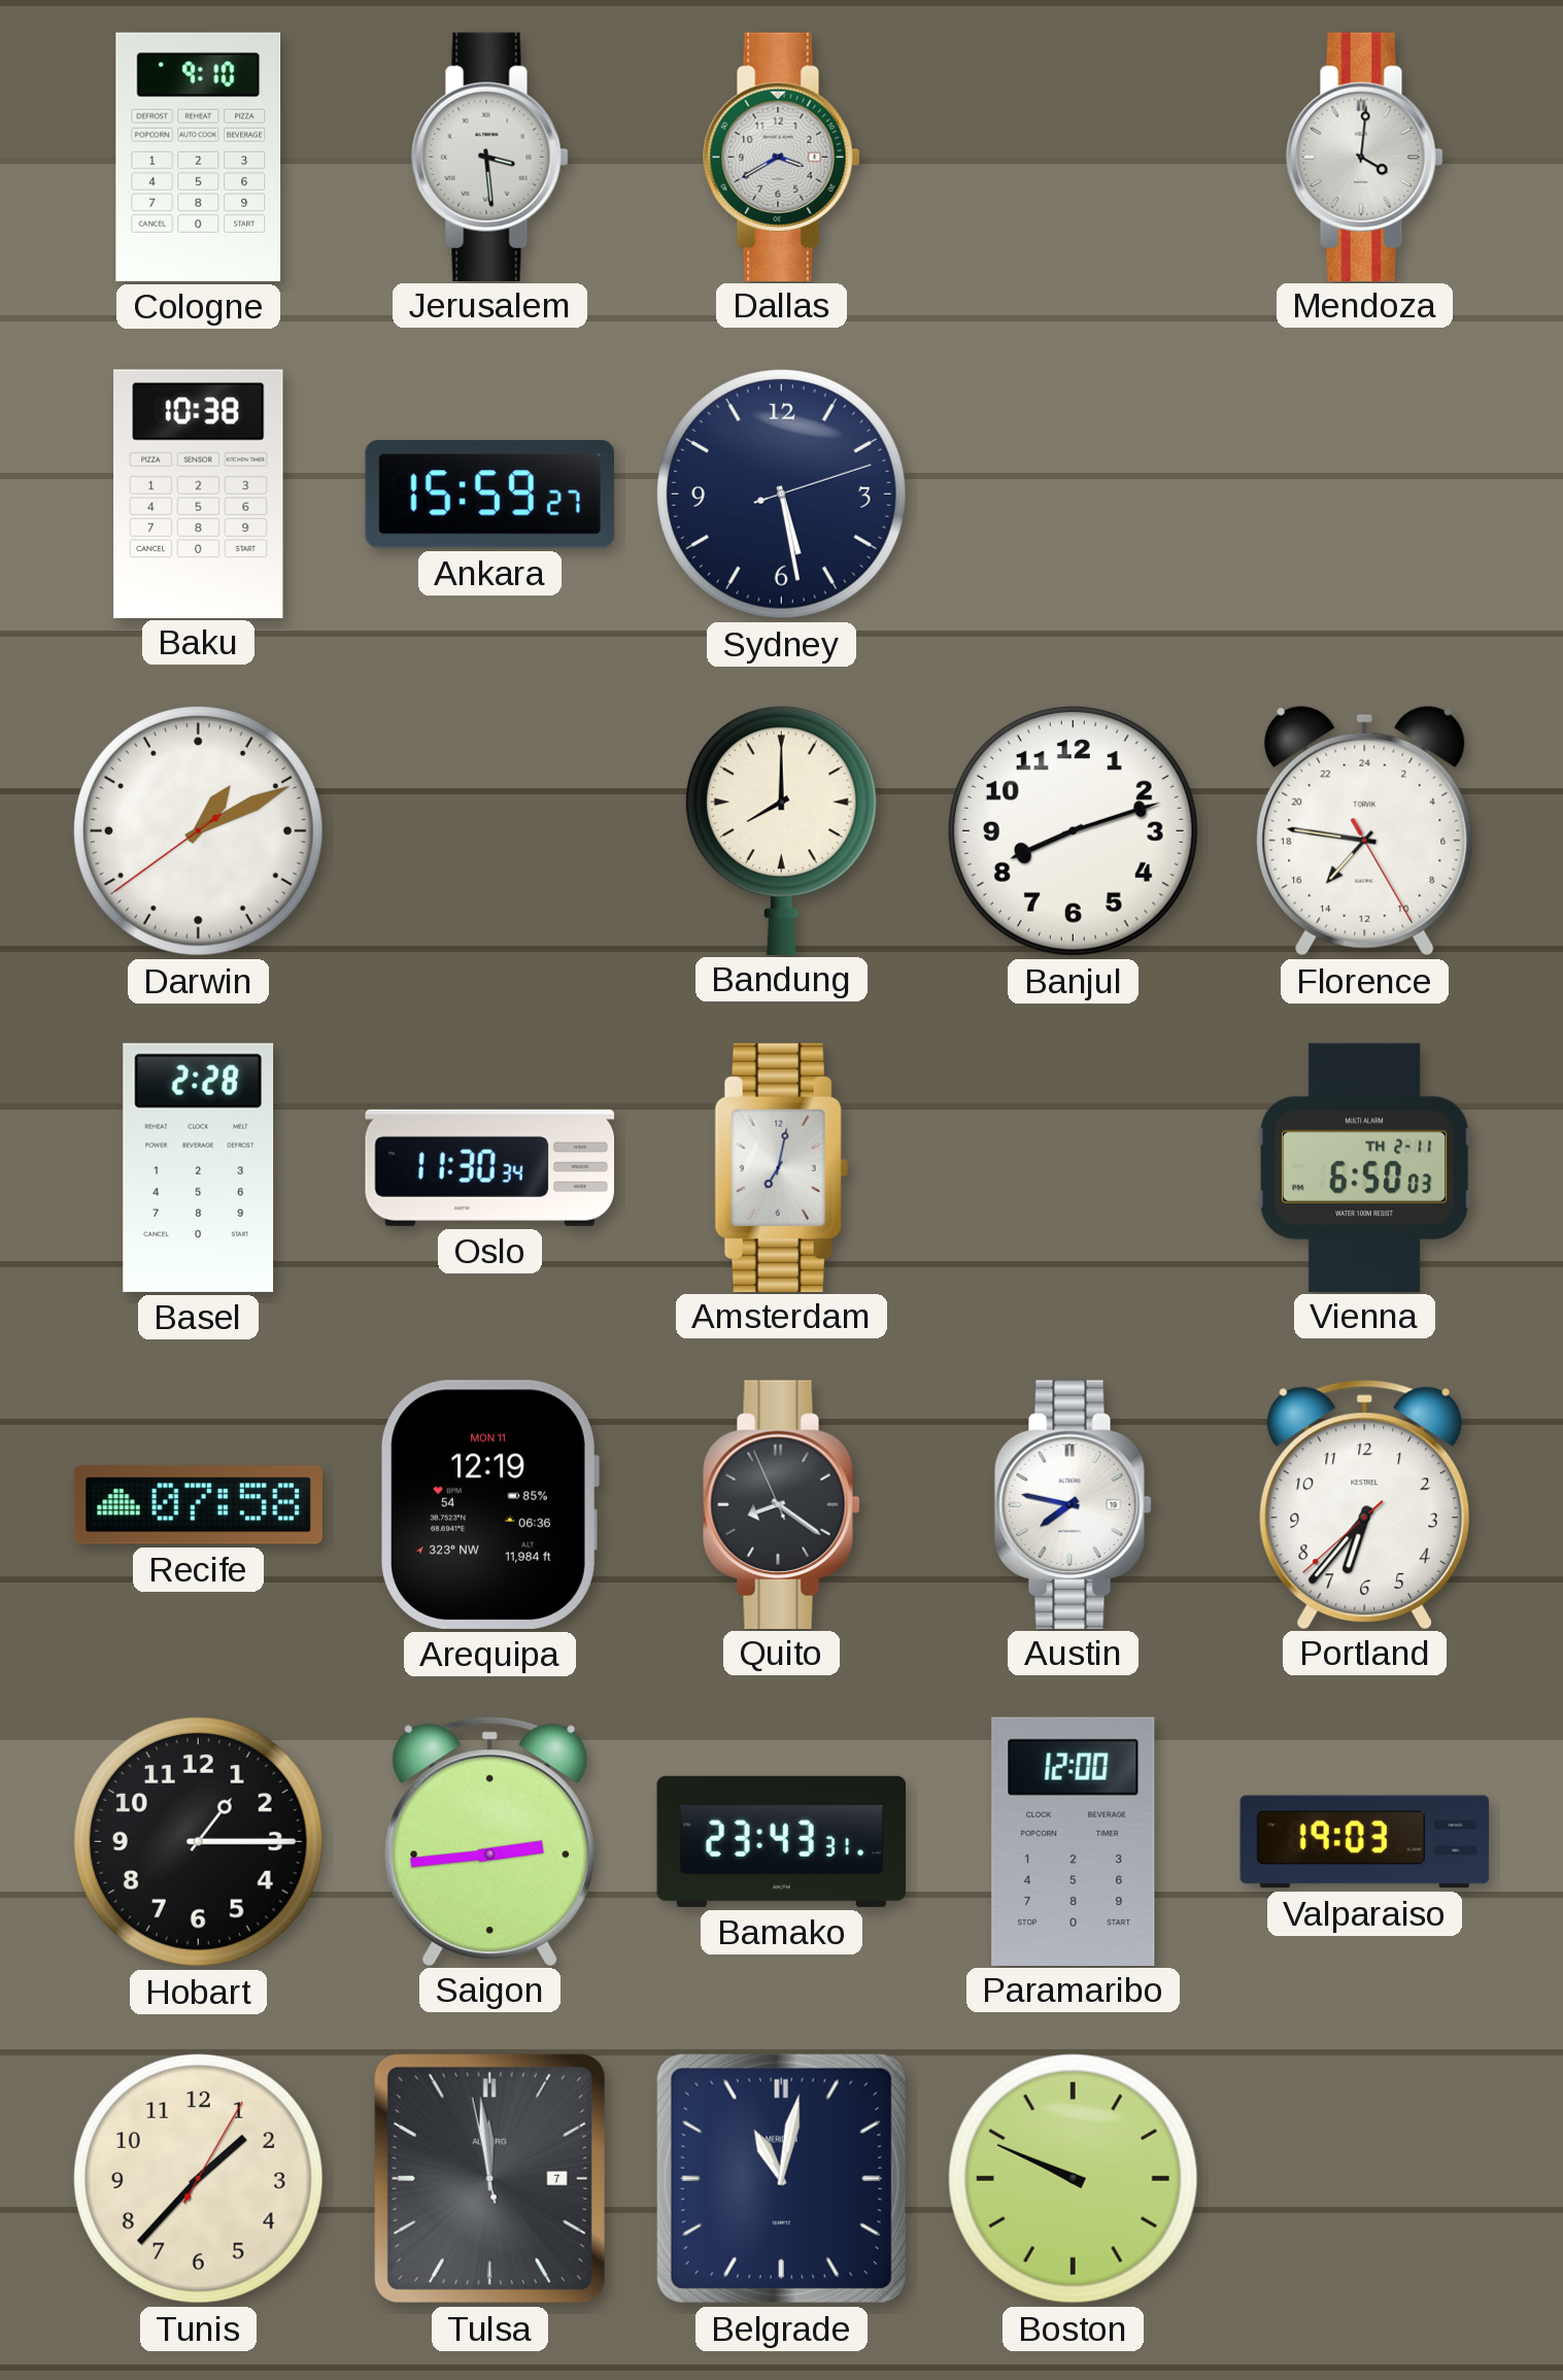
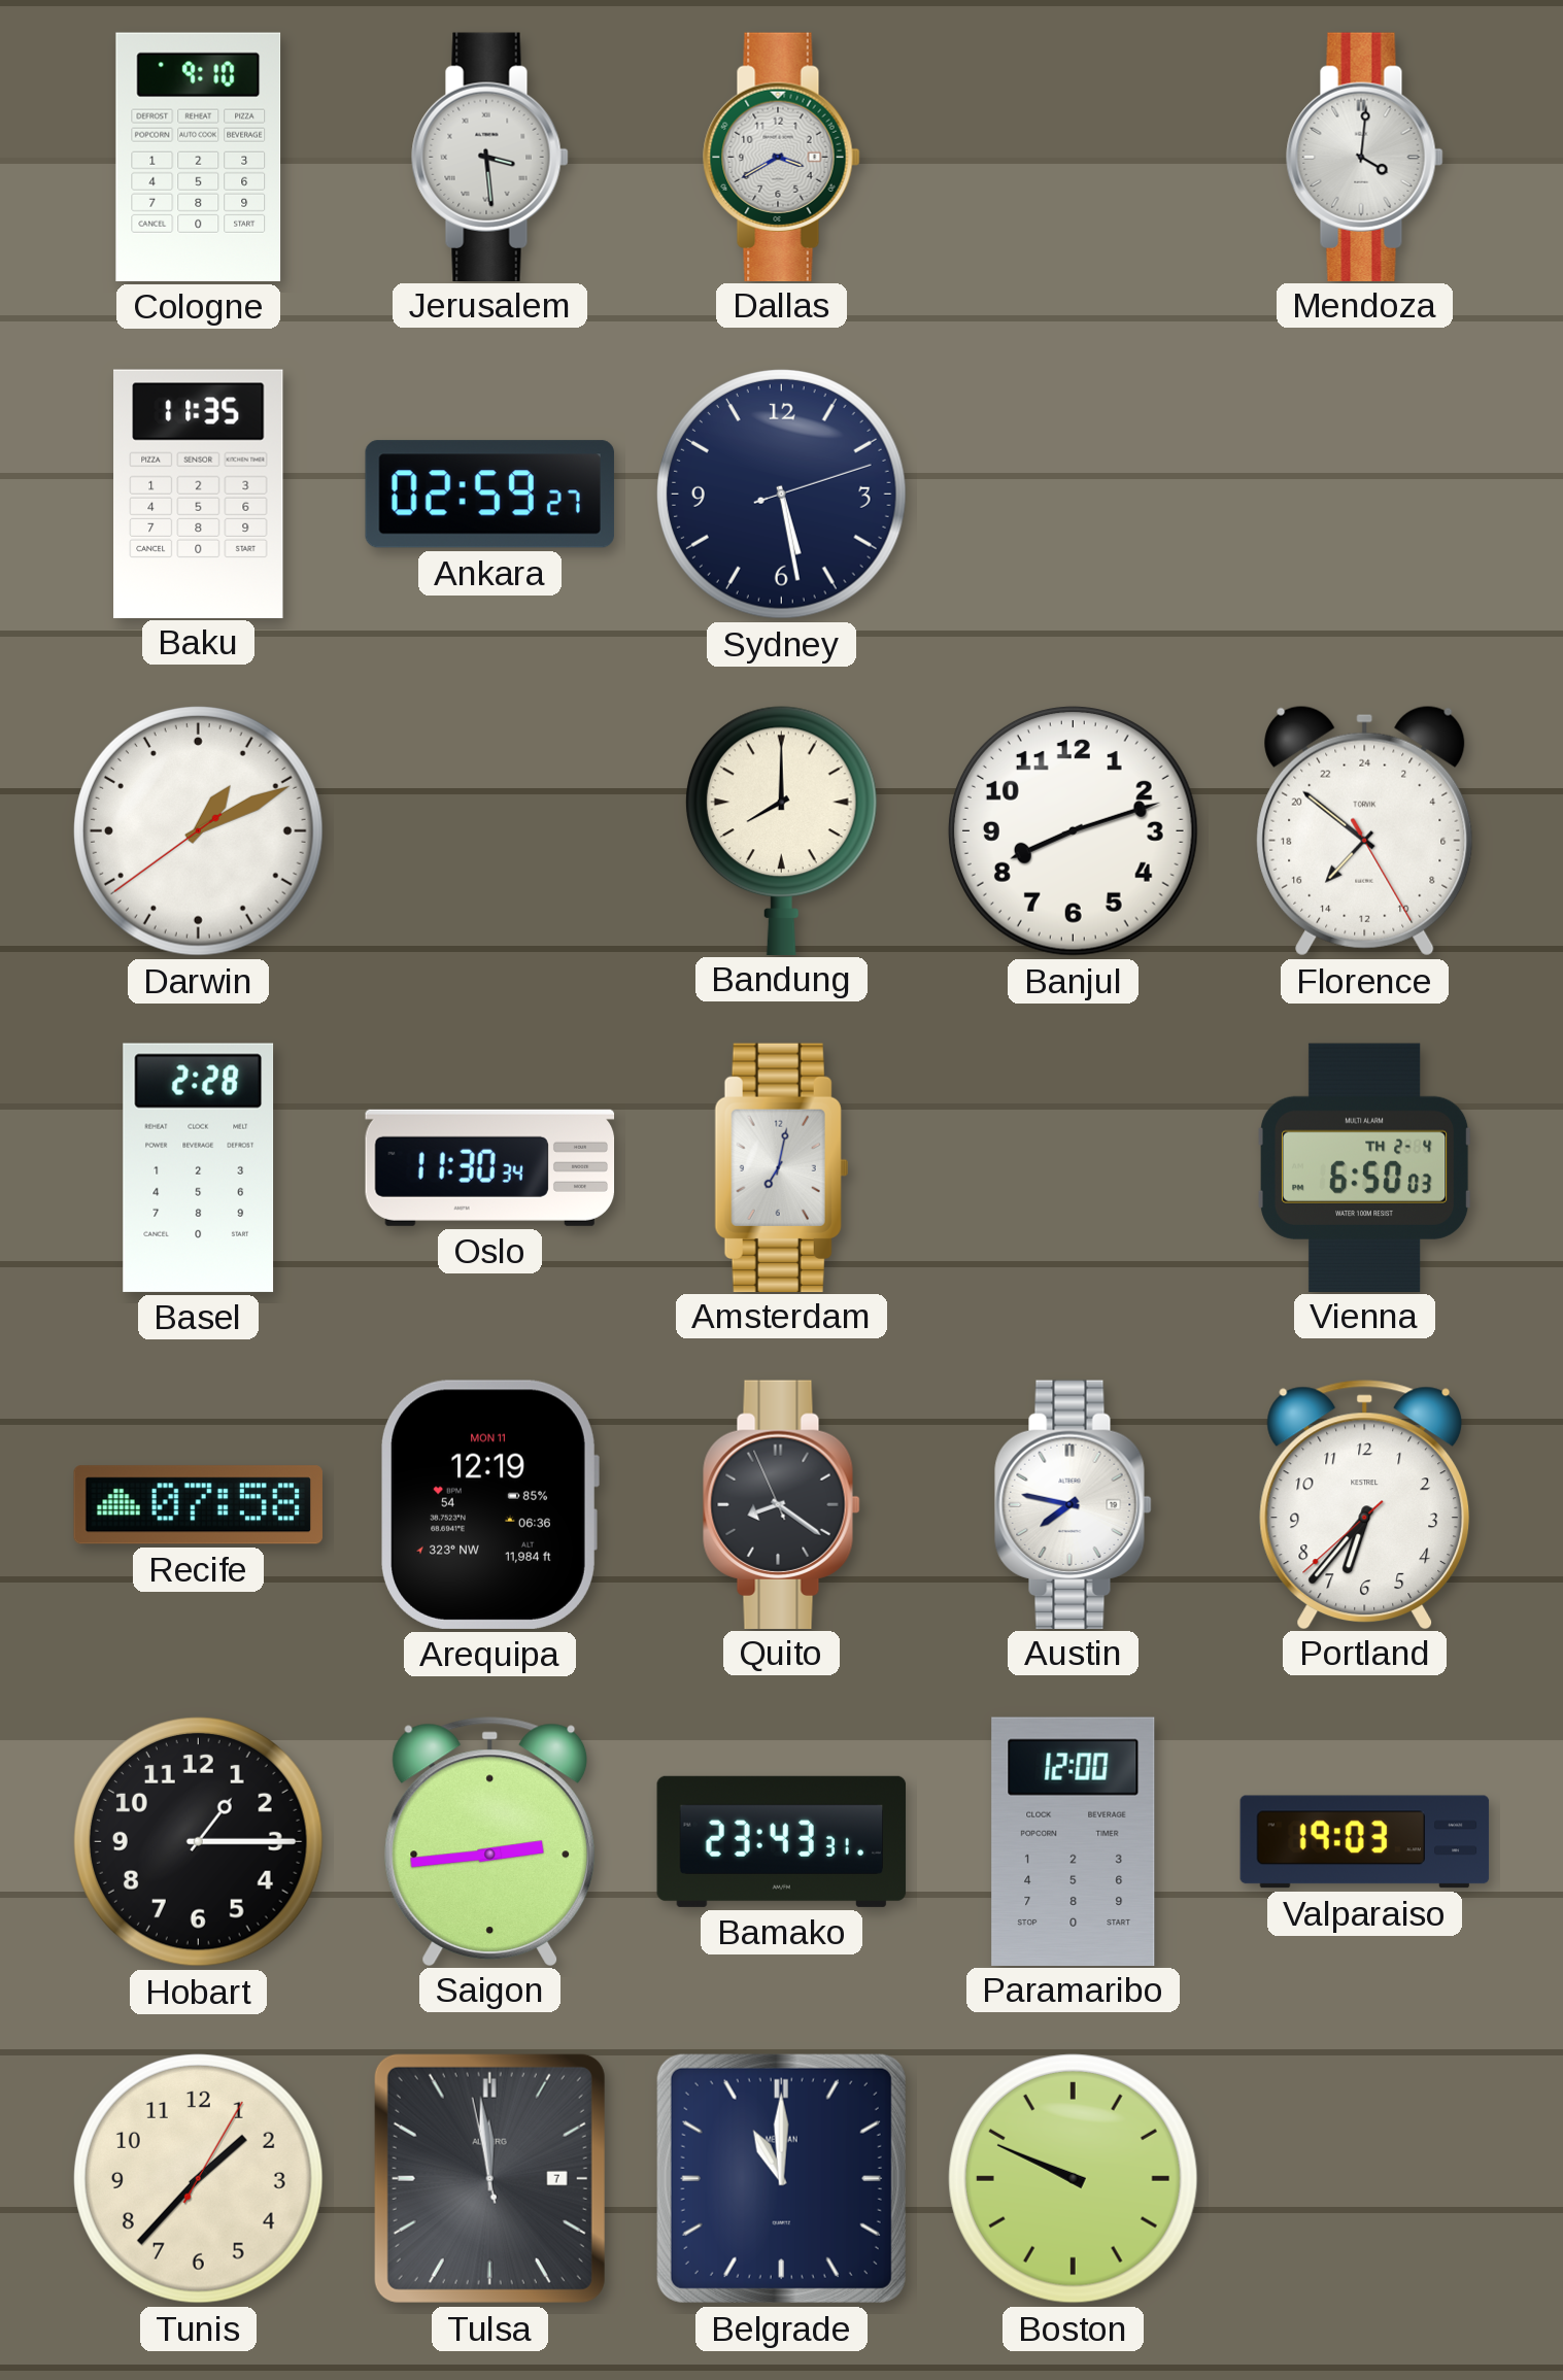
Baku: 10:38 -> 11:35 (199, 494)
Ankara: 15:59 -> 02:59 (489, 495)
Florence: 14:46 -> 14:51 (1365, 830)
Vienna date: TH 2-11 -> TH 2-4 (1364, 1167)
Belgrade: 11:02 -> 11:00 (781, 2178)
